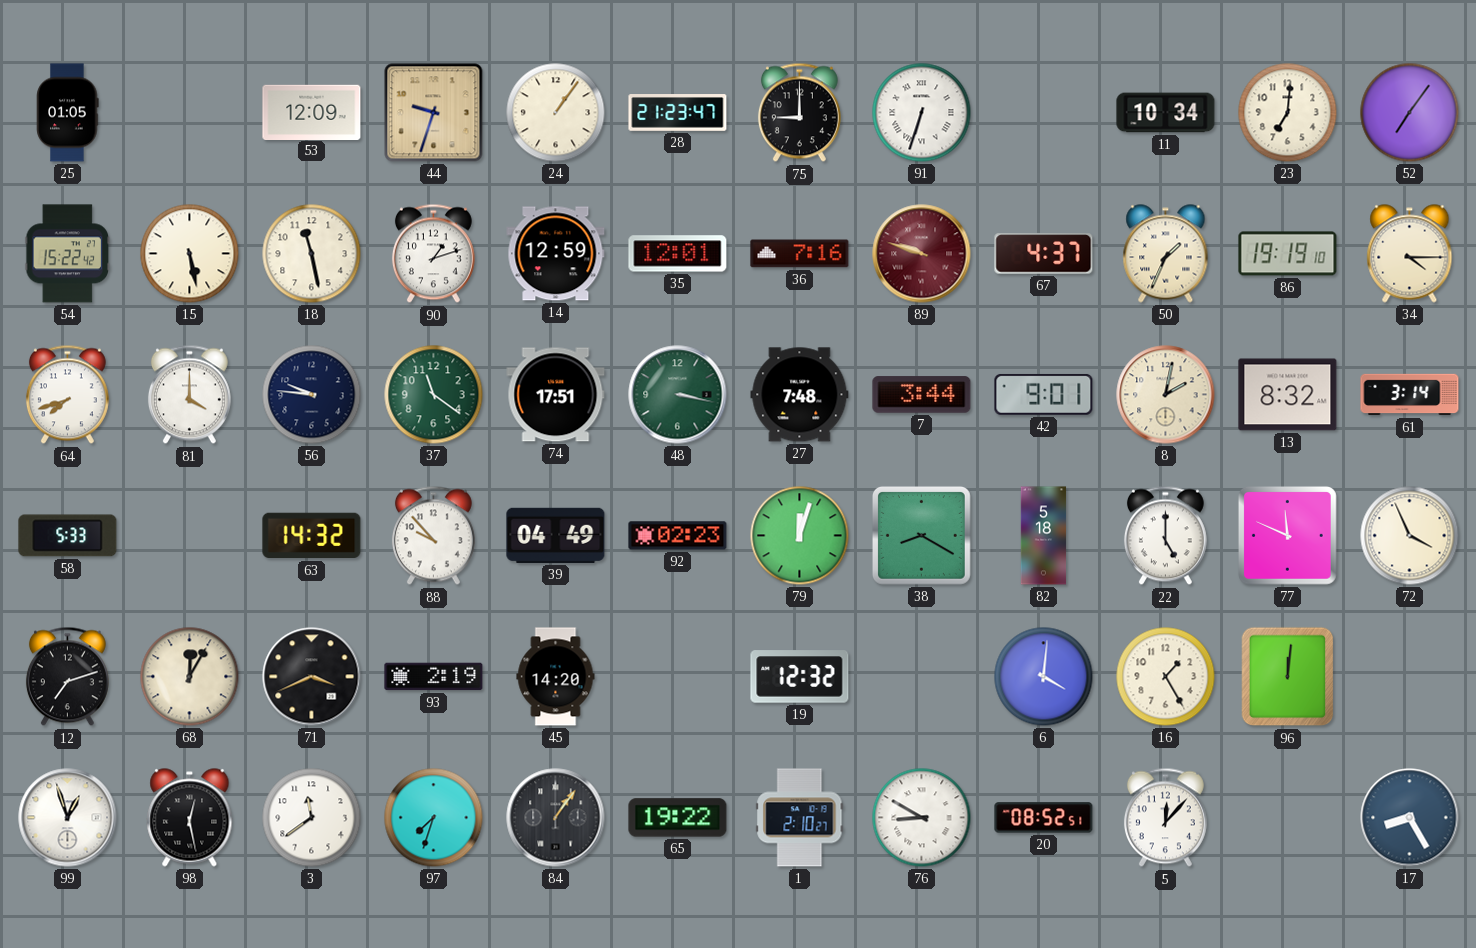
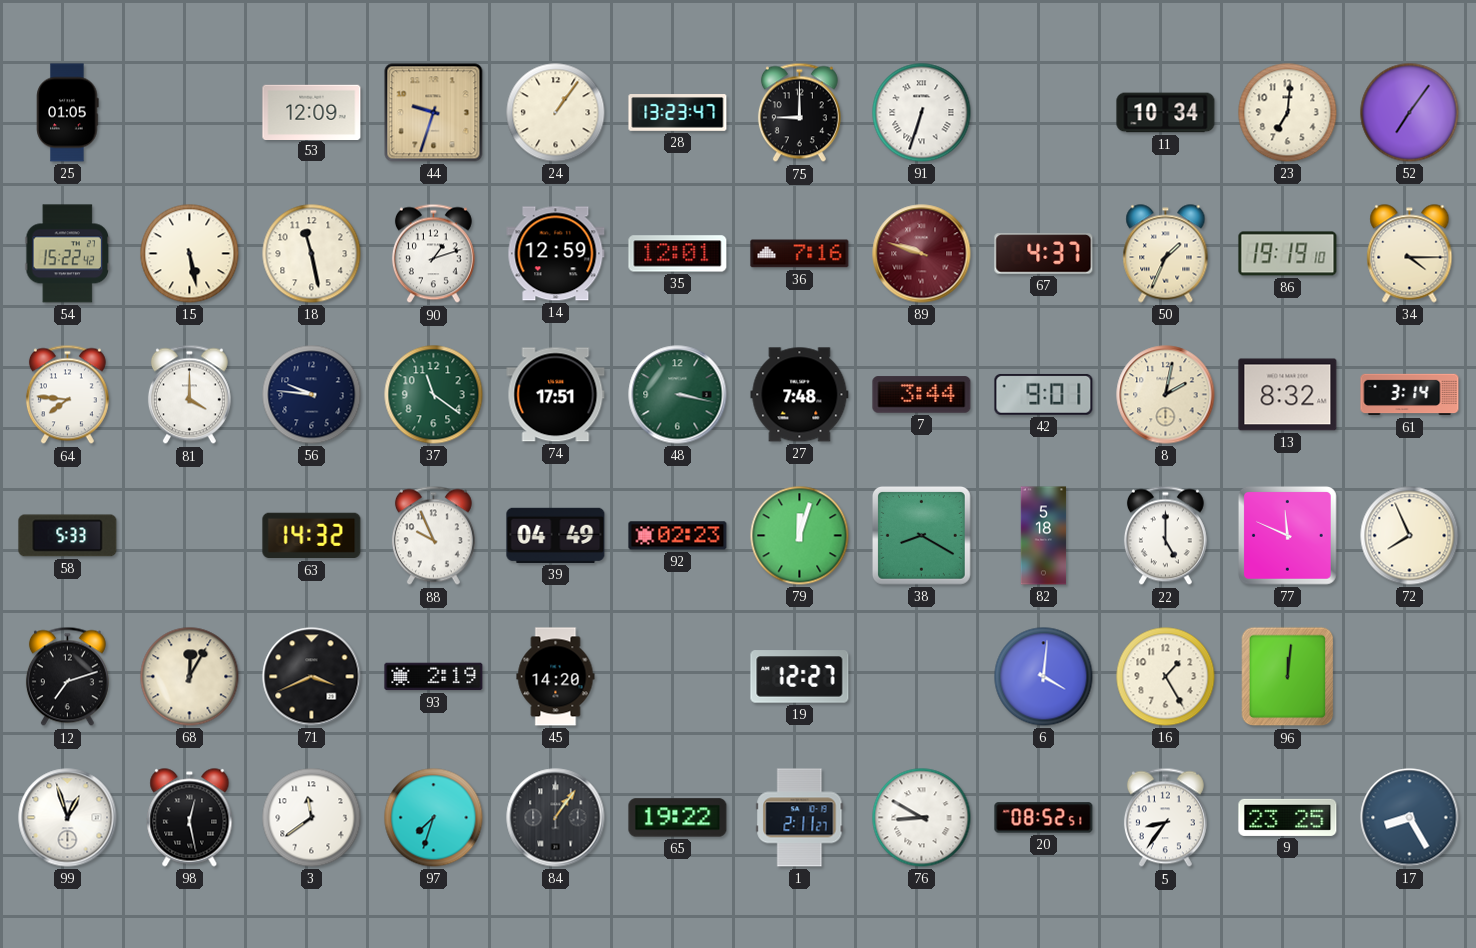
28: 21:23 -> 13:23 (678, 113)
64: 7:42 -> 7:46 (67, 395)
88: 9:53 -> 9:56 (433, 536)
72: 3:56 -> 7:56 (1410, 536)
19: 12:32 -> 12:27 (800, 677)
1: 2:10 -> 2:11 (800, 818)
5: 12:07 -> 8:36 (1165, 818)
9: none -> 23:25 (1288, 817)
